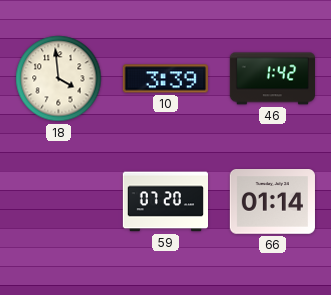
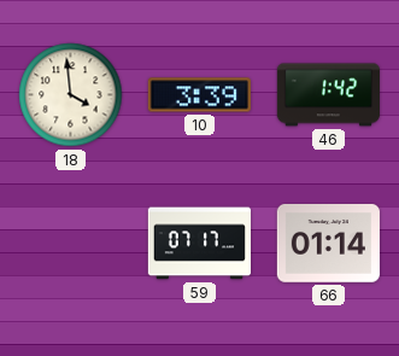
59: 07:20 -> 07:17 (199, 244)
